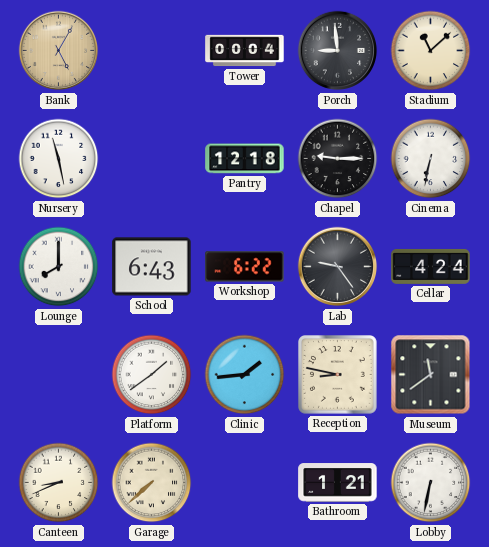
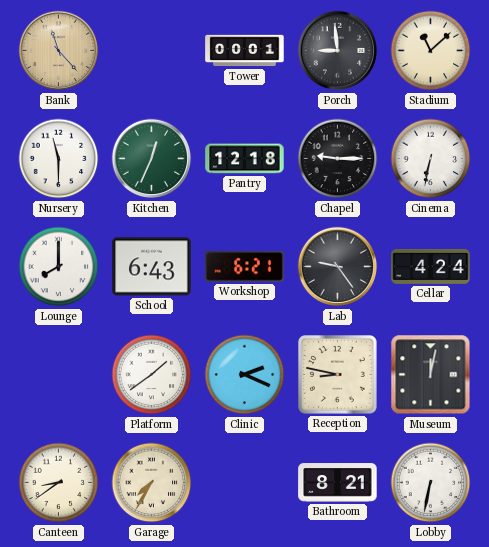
Bank: 5:05 -> 11:23 (59, 51)
Tower: 00:04 -> 00:01 (245, 51)
Nursery: 11:28 -> 11:30 (59, 159)
Kitchen: none -> 12:34 (152, 159)
Workshop: 6:22 -> 6:21 (245, 267)
Clinic: 1:44 -> 2:19 (245, 375)
Museum: 11:39 -> 12:02 (431, 375)
Canteen: 8:41 -> 8:39 (59, 483)
Garage: 7:38 -> 7:35 (152, 483)
Bathroom: 1:21 -> 8:21 (338, 483)
